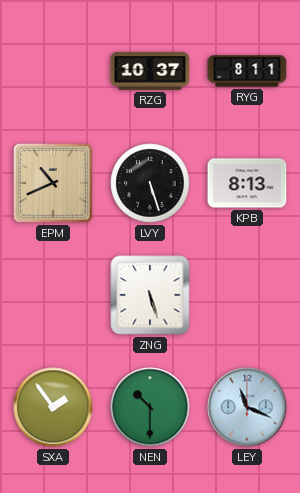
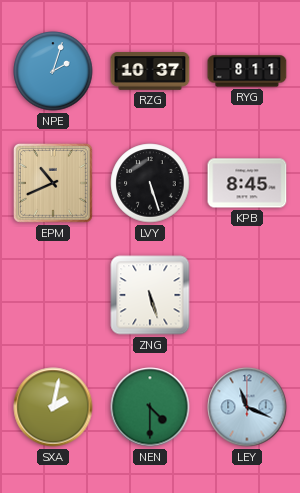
NPE: none -> 2:03 (53, 71)
KPB: 8:13 -> 8:45 (247, 183)
SXA: 1:54 -> 2:02 (53, 407)
NEN: 10:30 -> 4:30 (150, 407)
